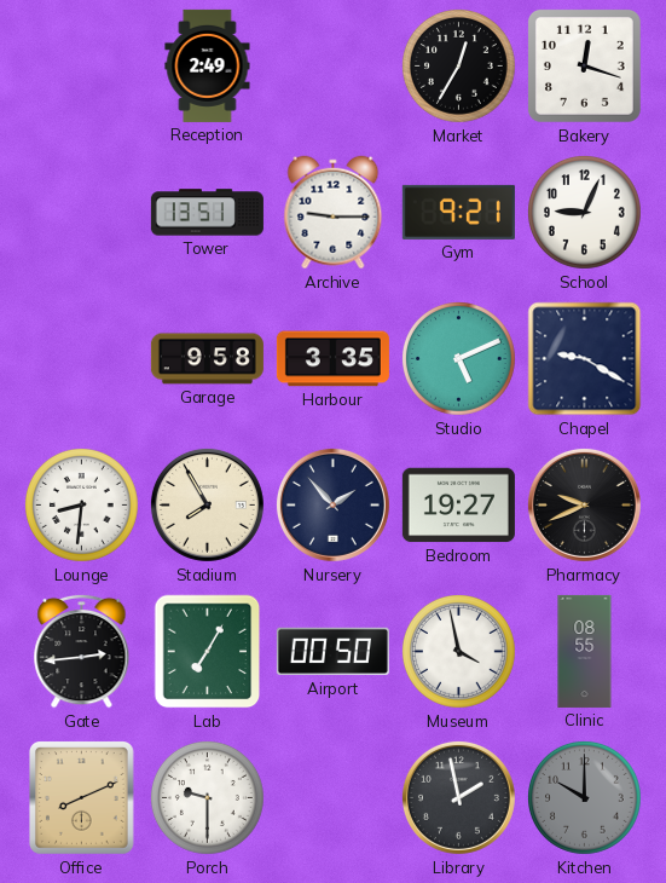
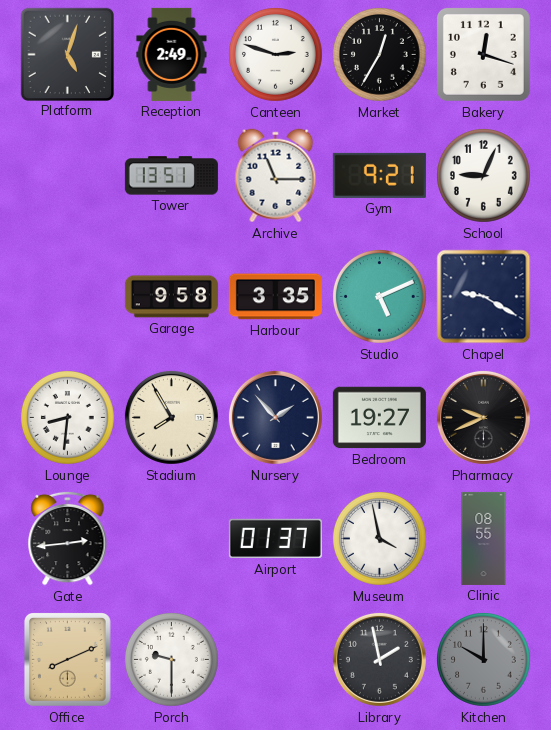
Platform: none -> 5:03 (67, 54)
Canteen: none -> 2:48 (276, 55)
Archive: 9:15 -> 11:15 (276, 176)
Lab: 7:05 -> none (208, 652)
Airport: 00:50 -> 01:37 (275, 539)
